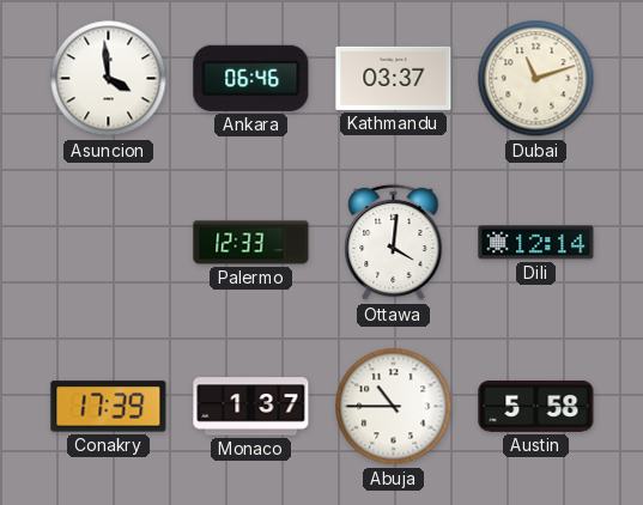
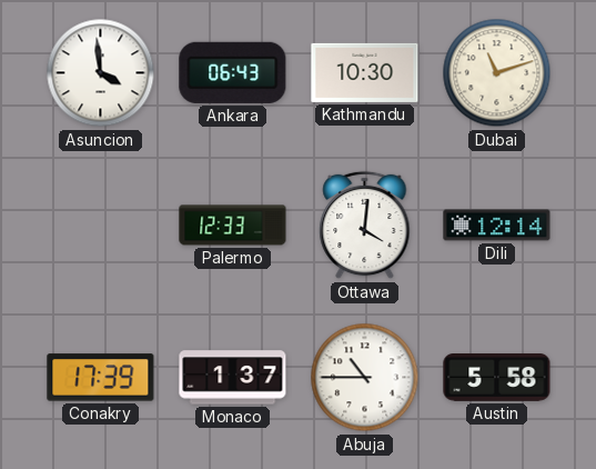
Ankara: 06:46 -> 06:43 (233, 72)
Kathmandu: 03:37 -> 10:30 (365, 72)
